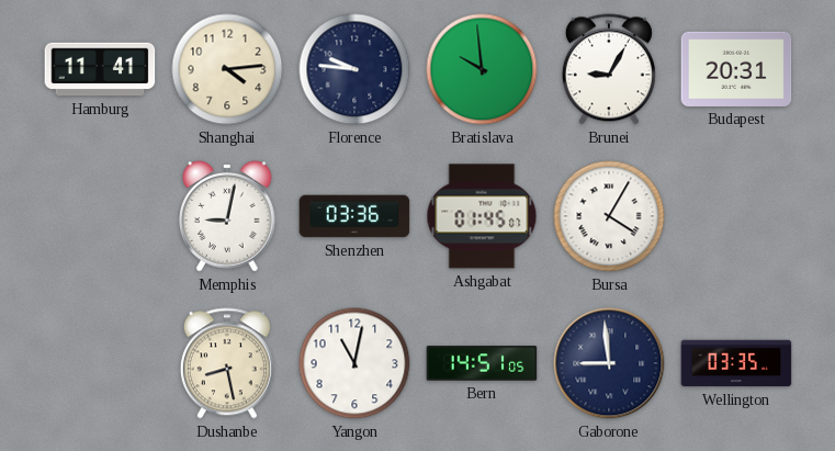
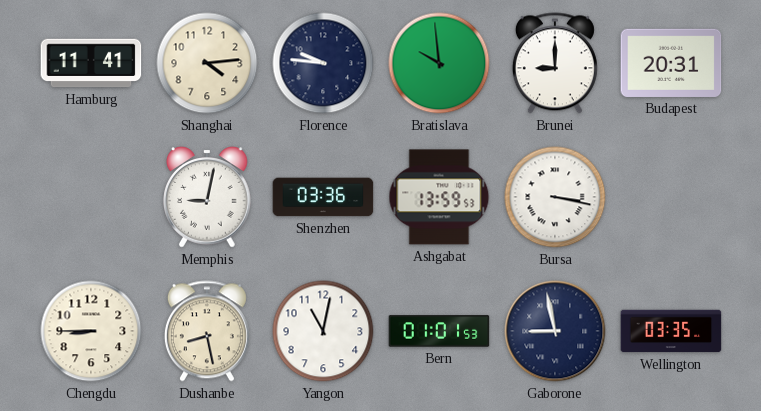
Brunei: 9:05 -> 9:00 (555, 63)
Ashgabat: 01:45 -> 13:59 (439, 197)
Bursa: 4:05 -> 3:17 (555, 197)
Chengdu: none -> 8:45 (91, 331)
Bern: 14:51 -> 01:01 (439, 331)
Gaborone: 8:59 -> 8:58 (555, 331)
